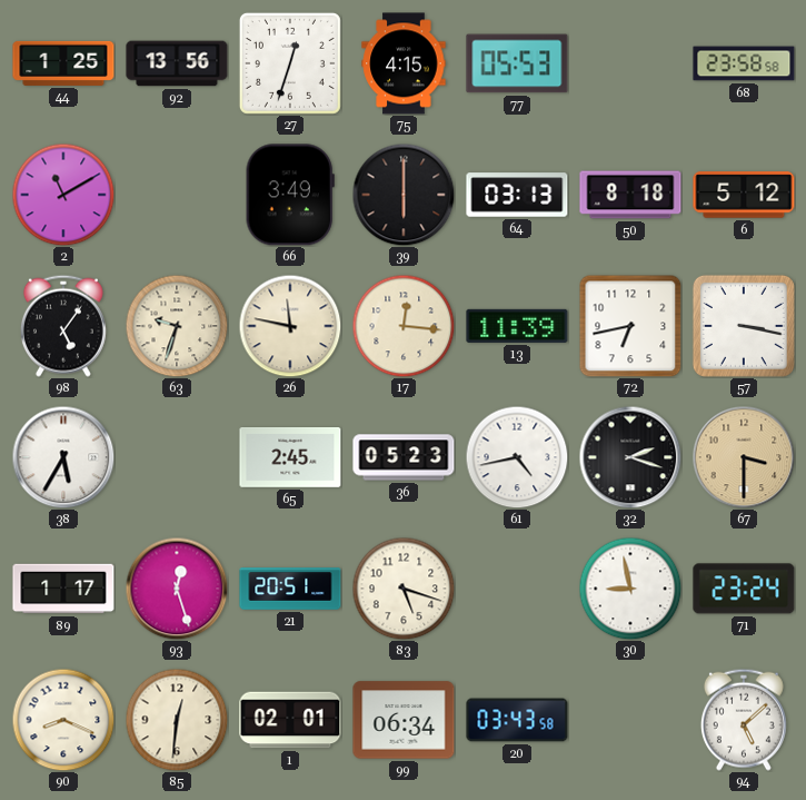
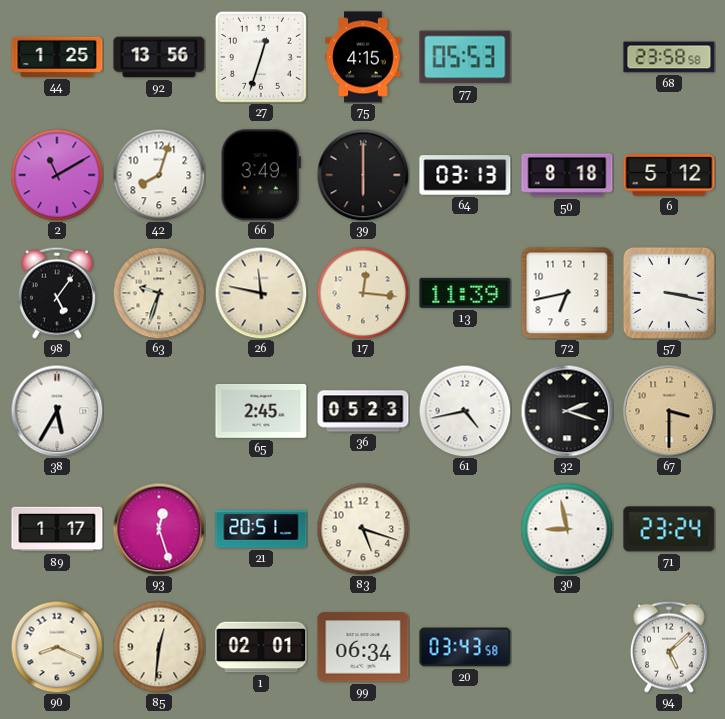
42: none -> 8:03 (159, 175)
